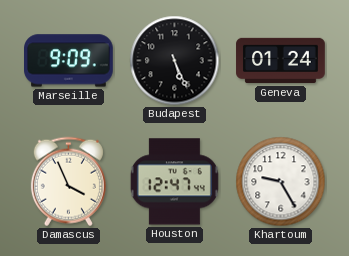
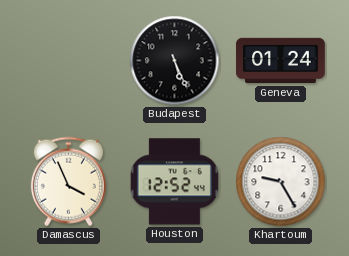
Marseille: 9:09 -> none (69, 61)
Houston: 12:47 -> 12:52 (174, 182)
